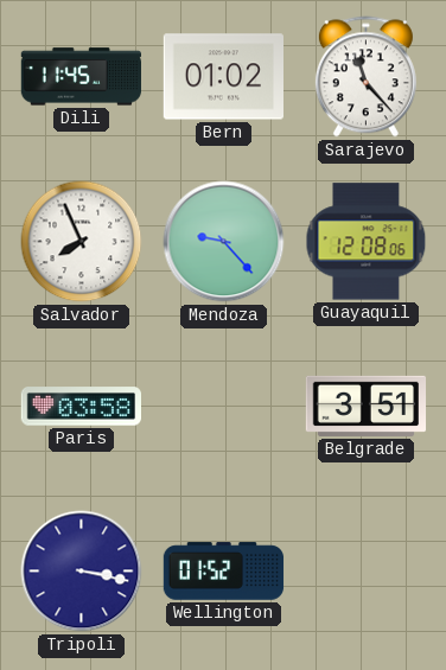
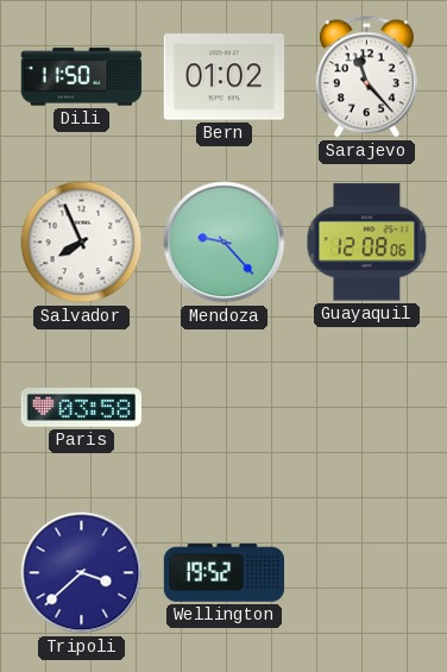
Dili: 11:45 -> 11:50 (82, 77)
Belgrade: 3:51 -> none (367, 406)
Tripoli: 3:17 -> 3:38 (82, 573)
Wellington: 01:52 -> 19:52 (225, 573)
